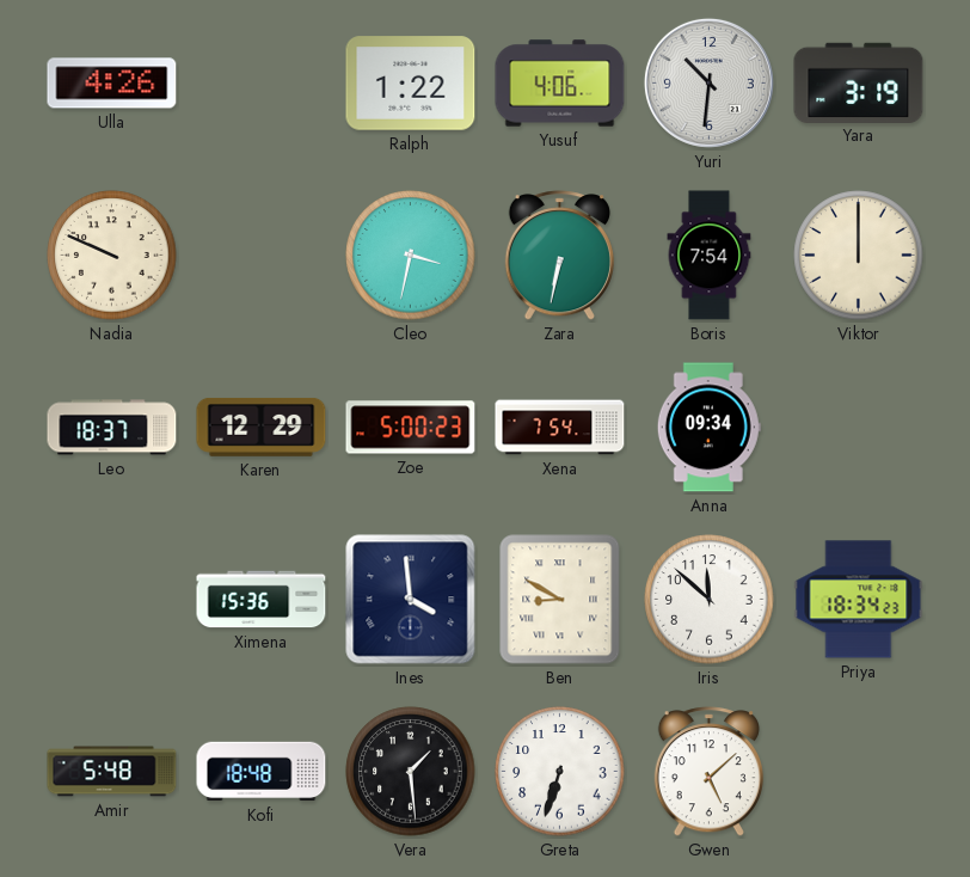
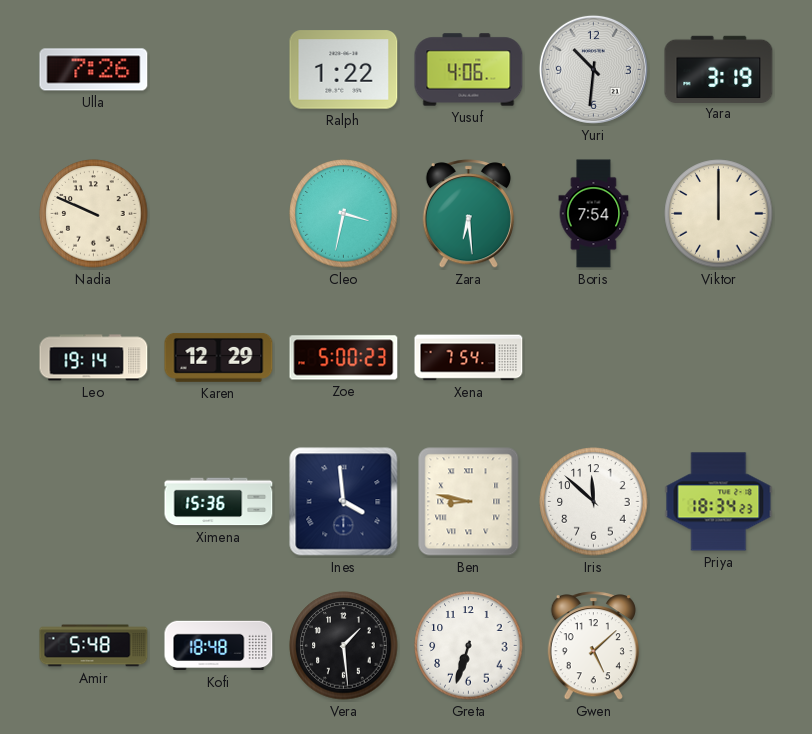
Ulla: 4:26 -> 7:26 (94, 70)
Zara: 6:32 -> 6:29 (468, 214)
Leo: 18:37 -> 19:14 (94, 358)
Anna: 09:34 -> none (708, 428)
Ben: 8:50 -> 8:47 (469, 502)
